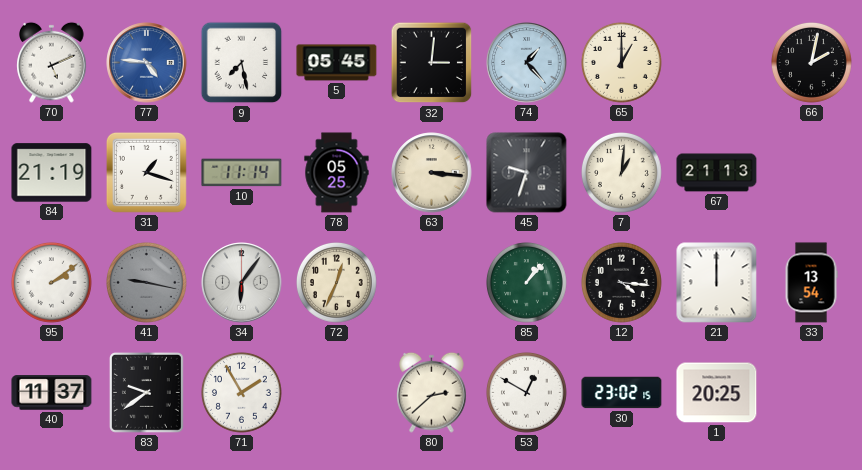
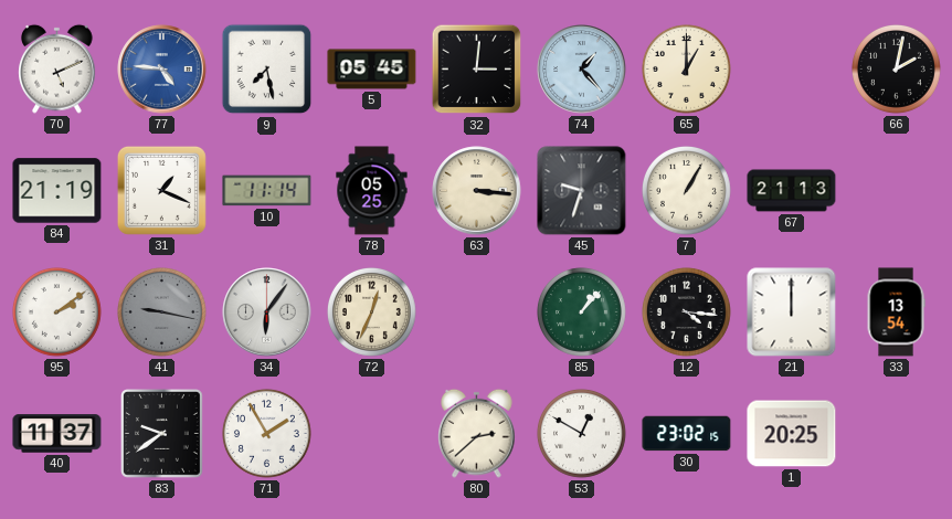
31: 1:18 -> 1:19 (161, 190)
7: 1:01 -> 1:05 (687, 191)
